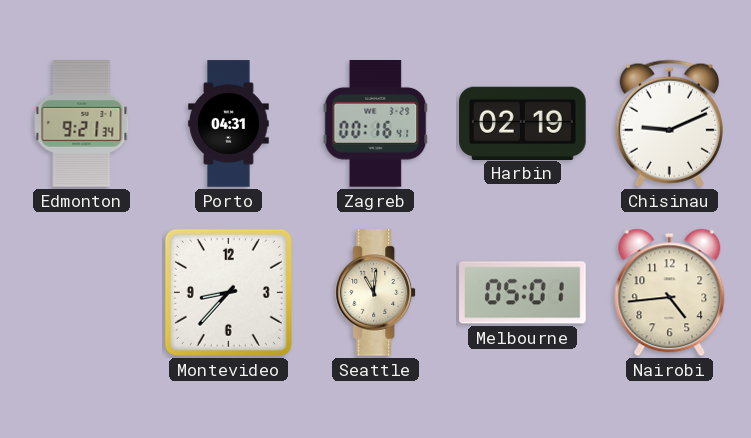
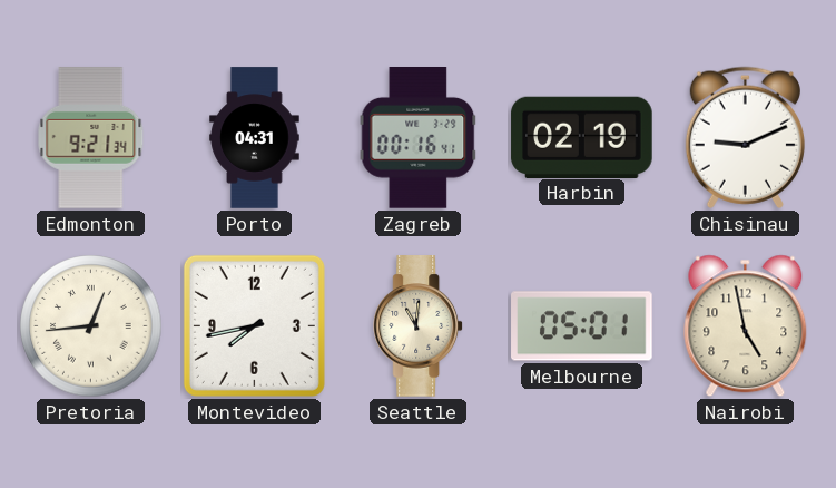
Pretoria: none -> 12:44 (91, 326)
Montevideo: 8:37 -> 7:43 (254, 325)
Nairobi: 4:44 -> 4:58 (746, 326)
